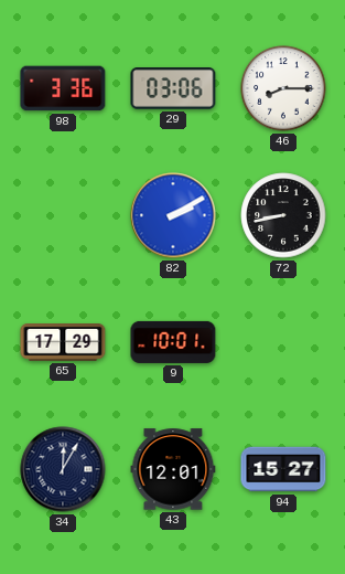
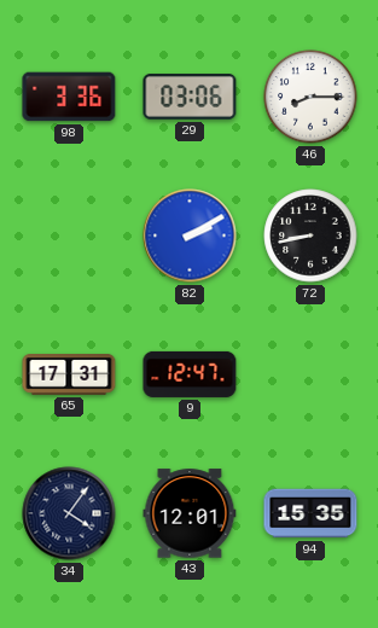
65: 17:29 -> 17:31 (69, 376)
9: 10:01 -> 12:47 (190, 374)
34: 12:05 -> 4:06 (69, 513)
94: 15:27 -> 15:35 (310, 513)
